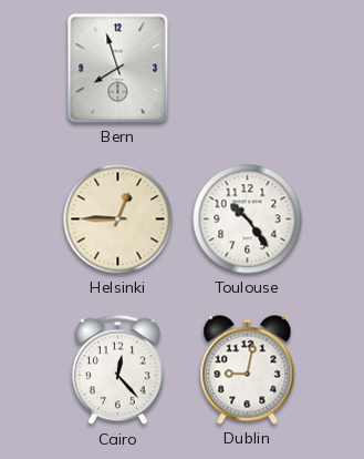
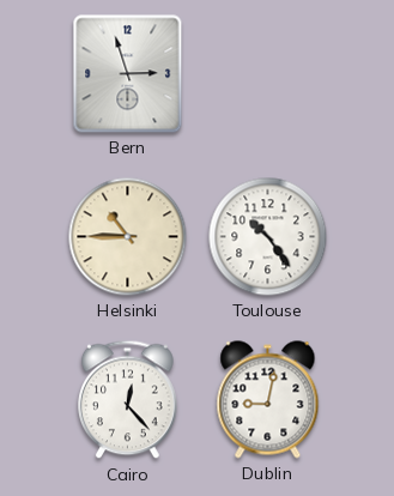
Bern: 7:57 -> 2:57 (128, 74)
Helsinki: 12:45 -> 10:45 (128, 237)
